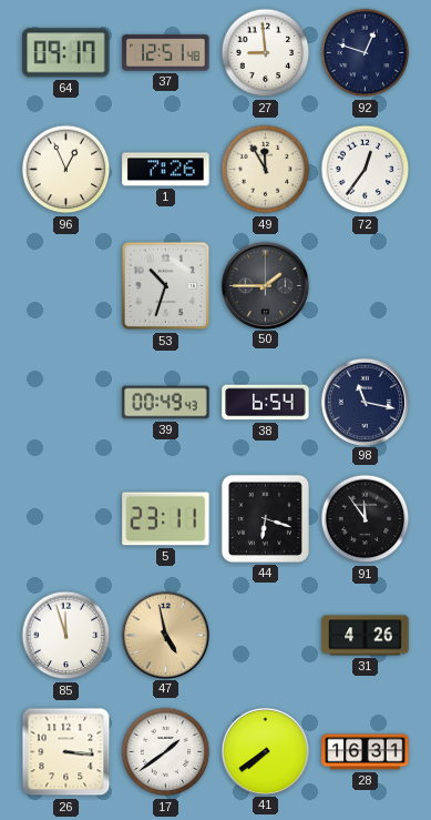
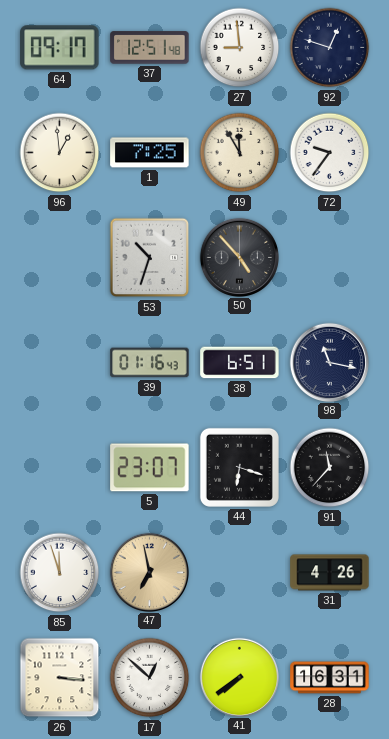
96: 12:56 -> 12:59 (60, 153)
1: 7:26 -> 7:25 (150, 153)
72: 12:36 -> 9:36 (330, 153)
50: 1:45 -> 4:53 (239, 257)
39: 00:49 -> 01:16 (150, 363)
38: 6:54 -> 6:51 (240, 363)
5: 23:11 -> 23:07 (150, 468)
91: 11:54 -> 11:37 (330, 468)
47: 4:58 -> 6:58 (149, 572)
17: 1:39 -> 12:52 (150, 678)
